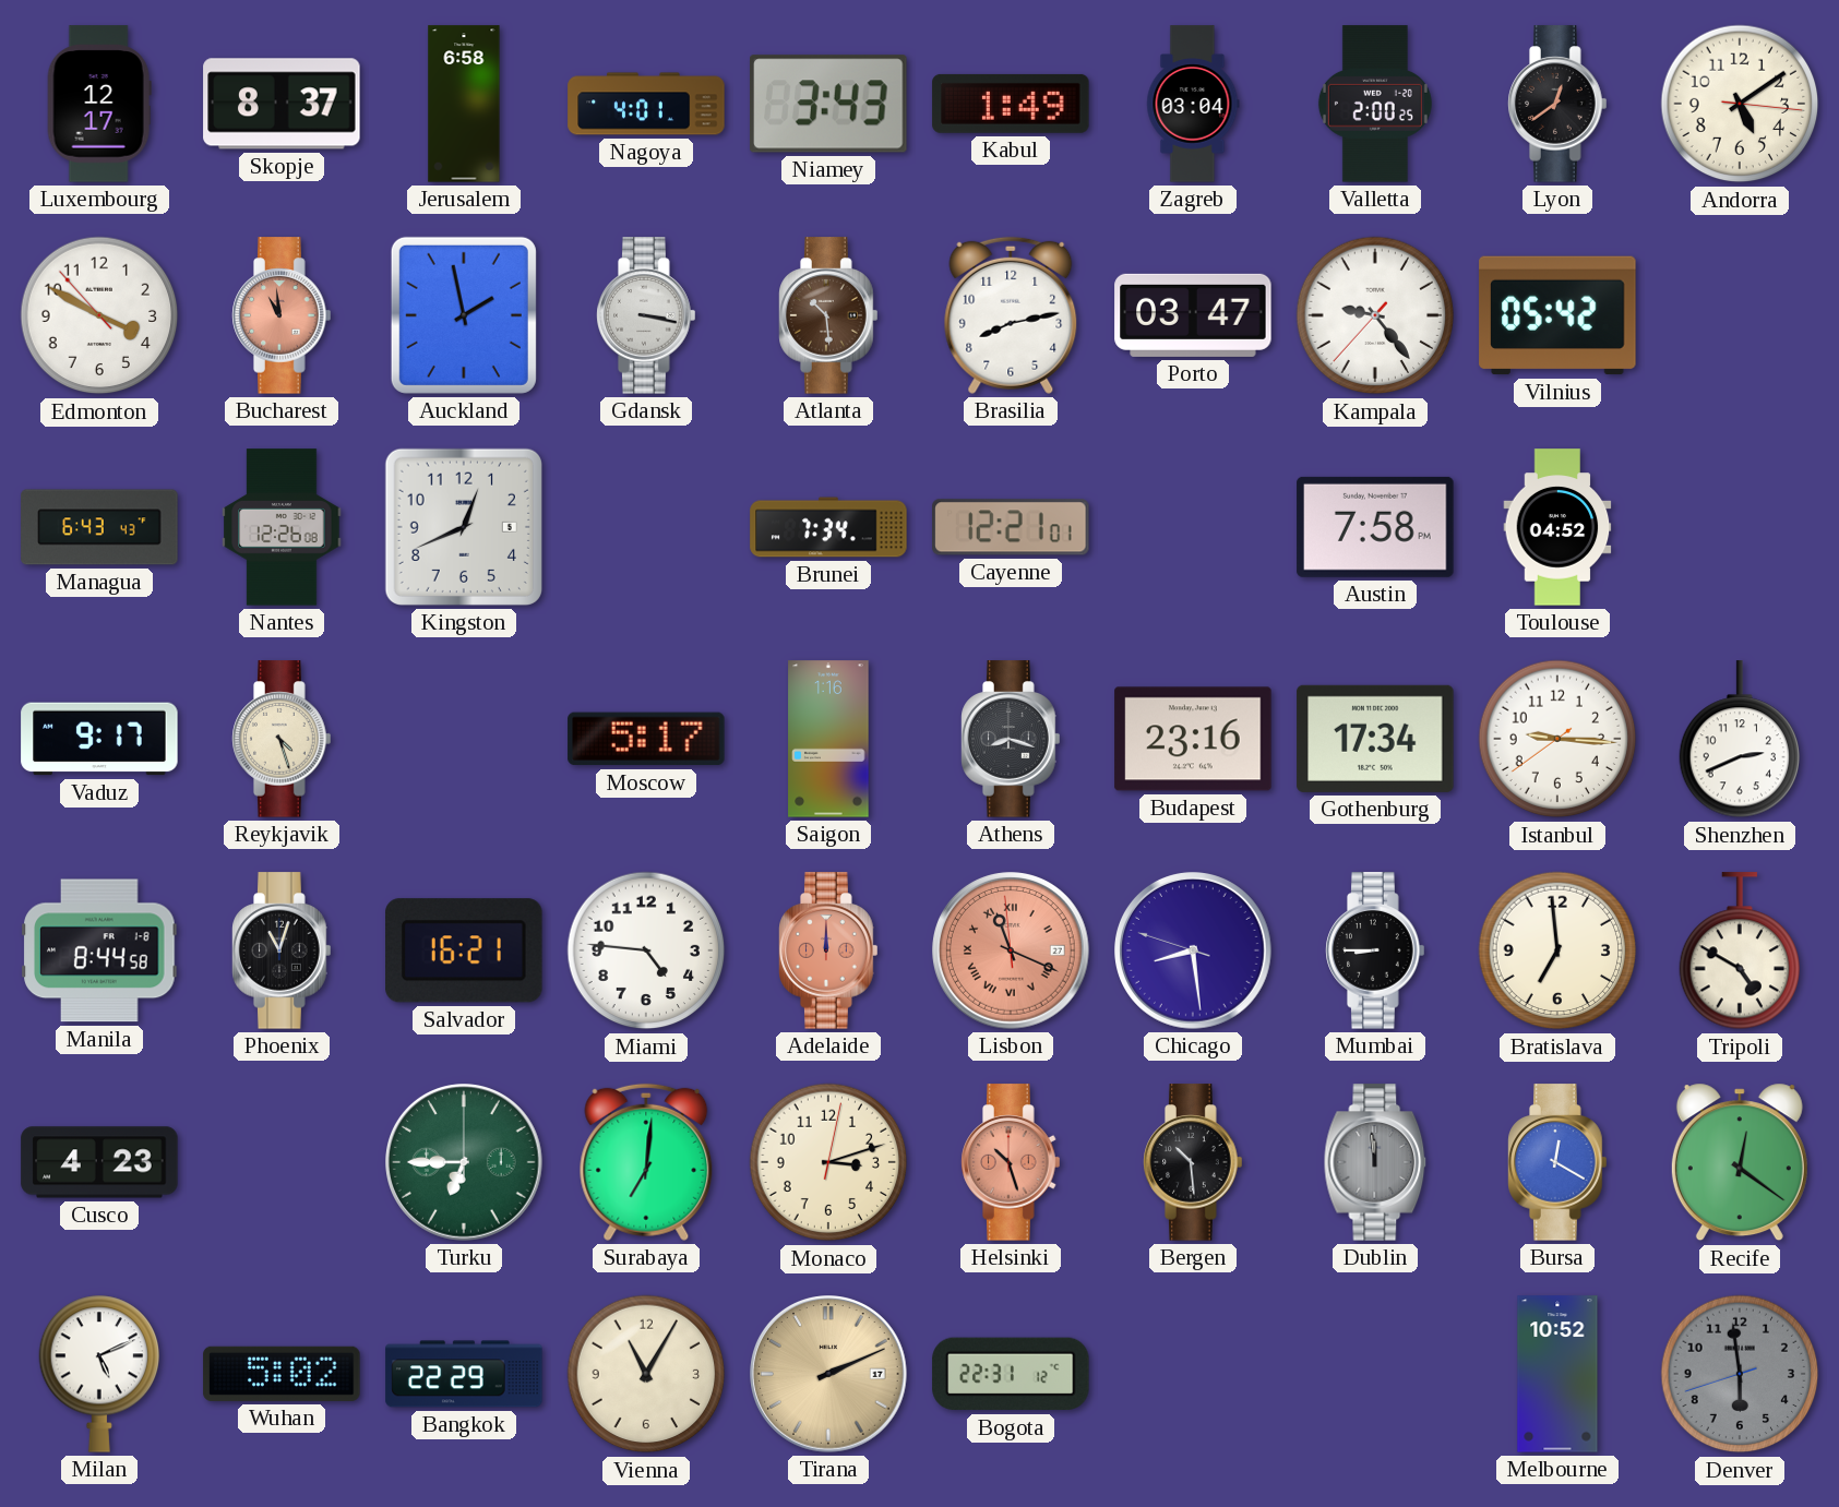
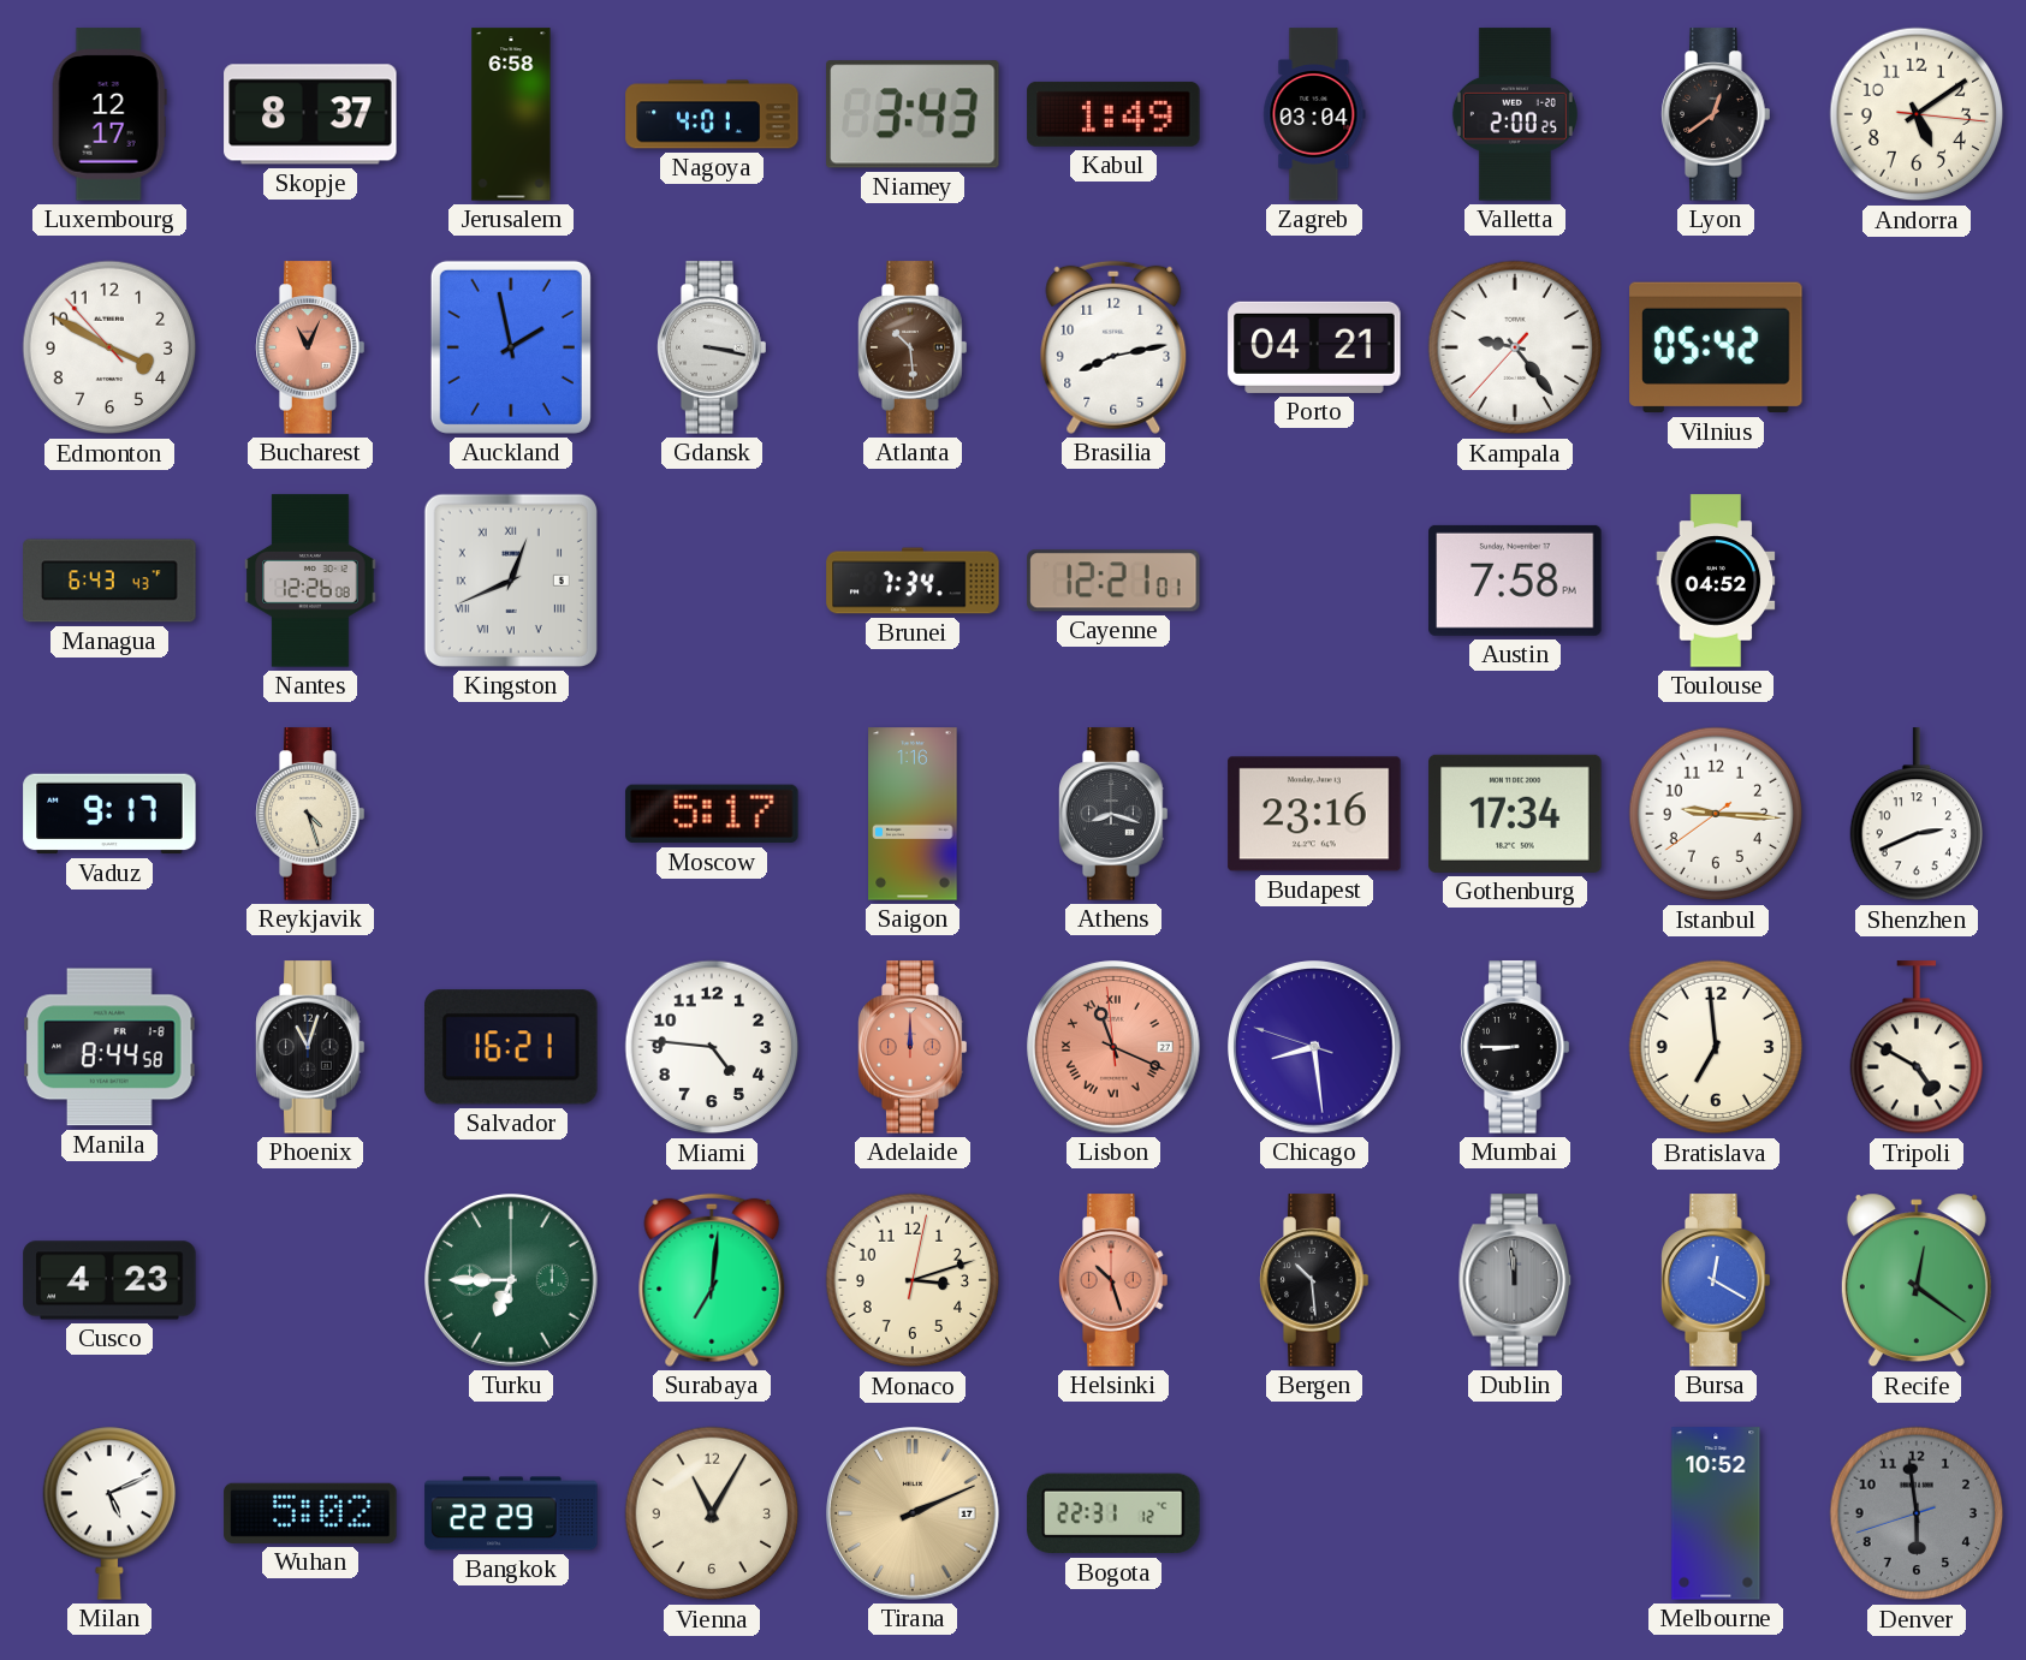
Bucharest: 10:59 -> 11:04 (310, 347)
Porto: 03:47 -> 04:21 (1314, 347)
Kingston numerals: Arabic -> Roman (511, 581)
